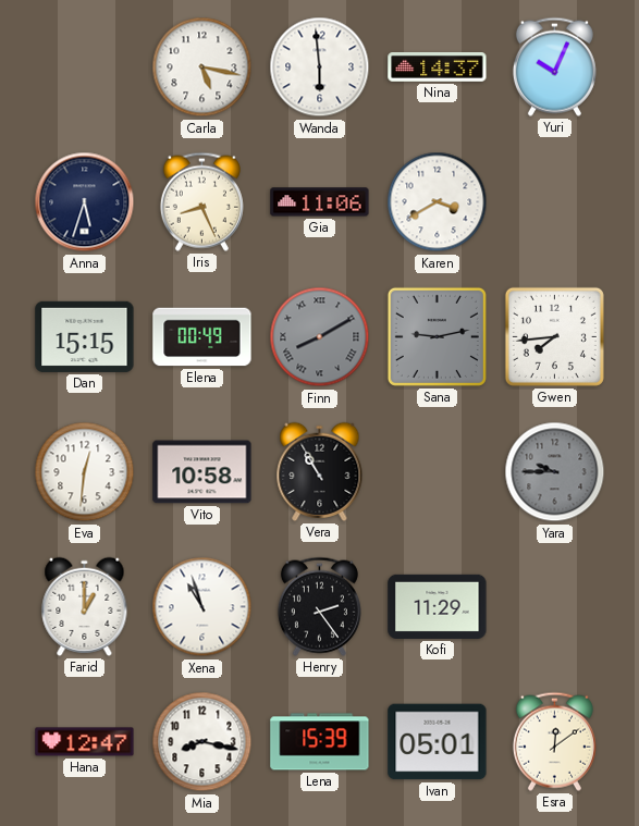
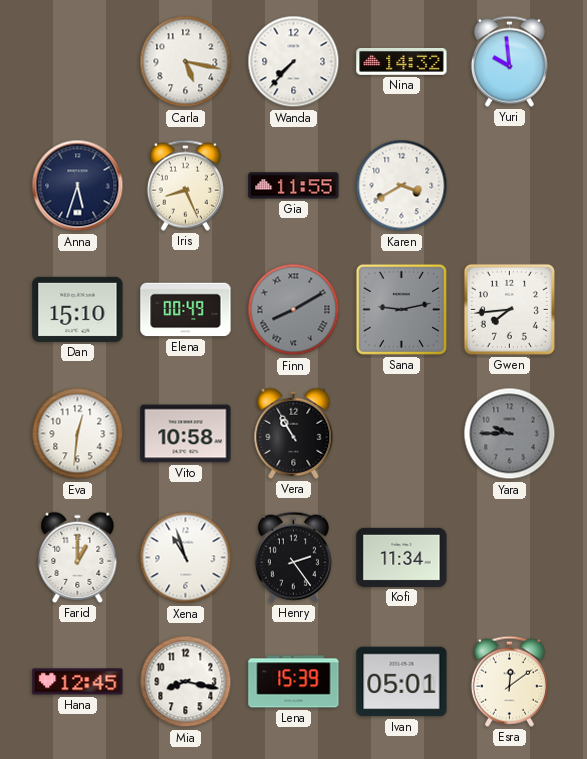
Wanda: 5:59 -> 7:37 (294, 62)
Nina: 14:37 -> 14:32 (402, 62)
Yuri: 10:04 -> 9:59 (509, 61)
Gia: 11:06 -> 11:55 (294, 186)
Dan: 15:15 -> 15:10 (78, 309)
Kofi: 11:29 -> 11:34 (402, 557)
Hana: 12:47 -> 12:45 (78, 682)
